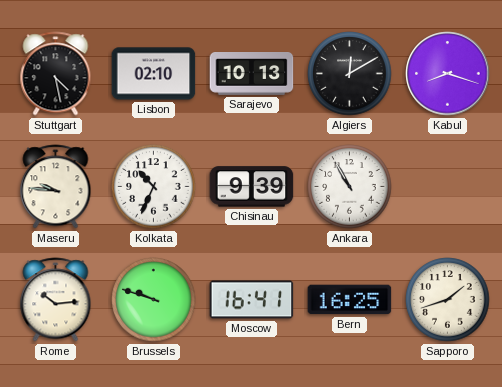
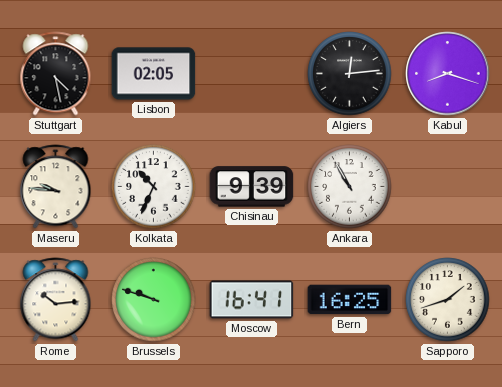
Lisbon: 02:10 -> 02:05 (154, 74)
Sarajevo: 10:13 -> none (252, 74)
Algiers: 12:10 -> 12:14 (350, 74)
